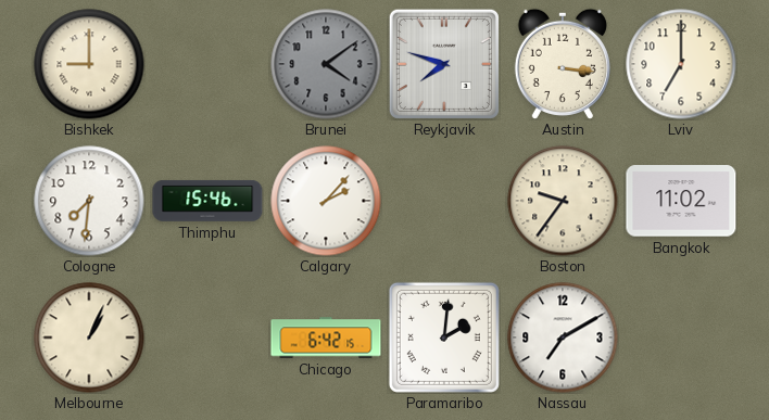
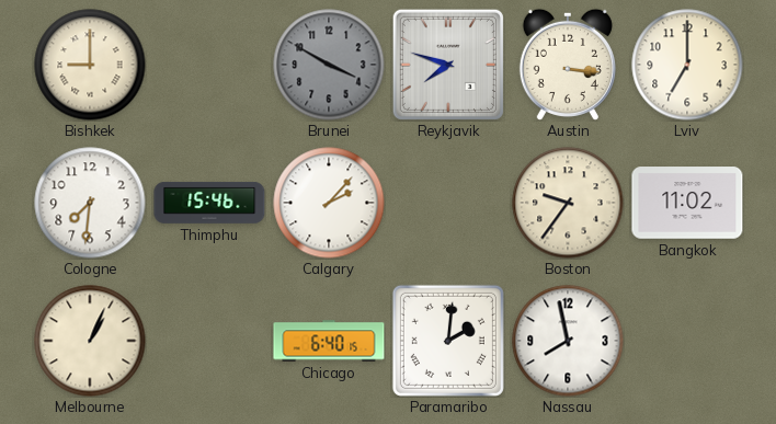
Brunei: 4:09 -> 3:50 (329, 65)
Chicago: 6:42 -> 6:40 (329, 341)
Nassau: 7:10 -> 7:58 (568, 341)
